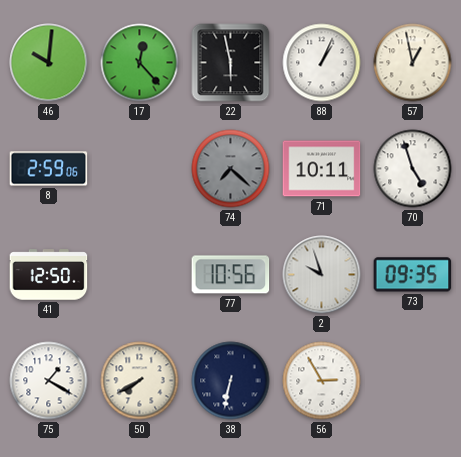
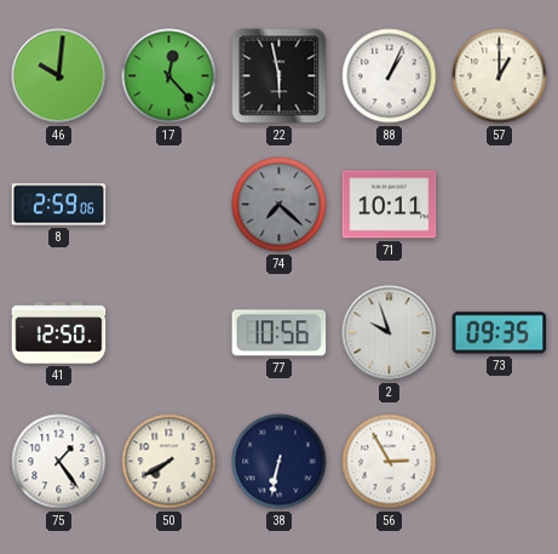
57: 12:58 -> 1:00 (500, 76)
70: 4:57 -> none (413, 169)
75: 1:20 -> 1:24 (59, 462)
